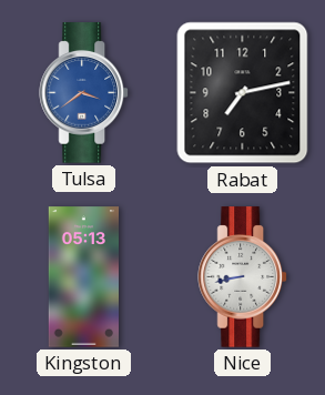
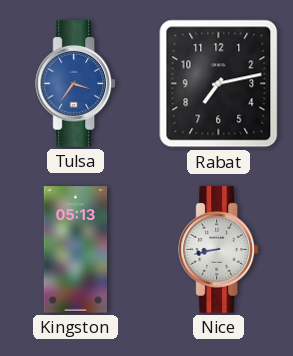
Tulsa: 3:39 -> 3:36 (76, 84)
